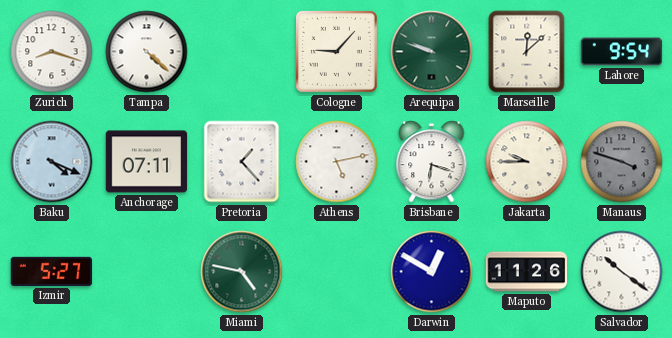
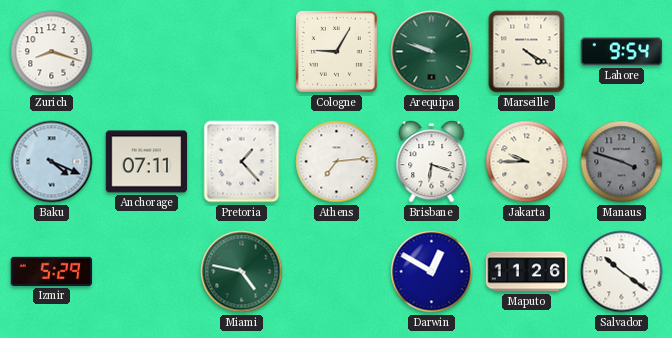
Tampa: 4:22 -> none (147, 52)
Cologne: 9:07 -> 9:05 (336, 51)
Marseille: 12:08 -> 4:20 (527, 52)
Athens: 5:13 -> 7:14 (337, 162)
Izmir: 5:27 -> 5:29 (51, 271)
